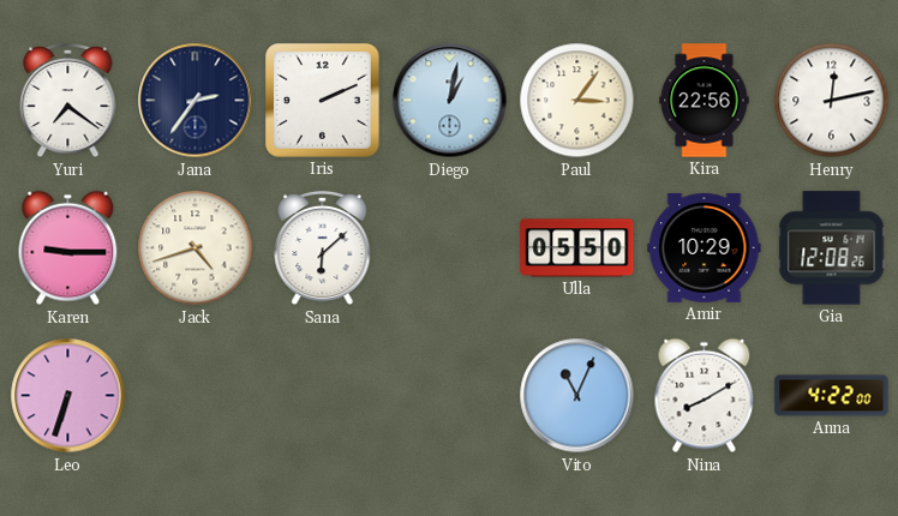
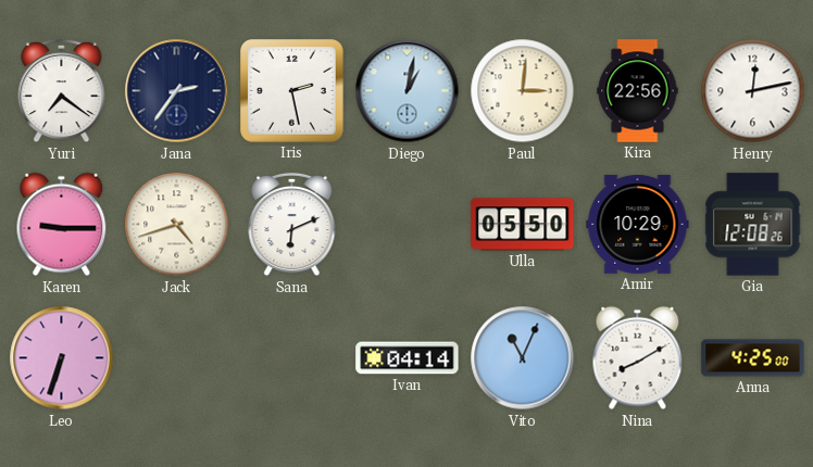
Iris: 2:11 -> 2:28 (292, 91)
Paul: 3:06 -> 3:01 (523, 91)
Sana: 6:08 -> 6:11 (292, 225)
Ivan: none -> 04:14 (408, 358)
Anna: 4:22 -> 4:25 (753, 358)
